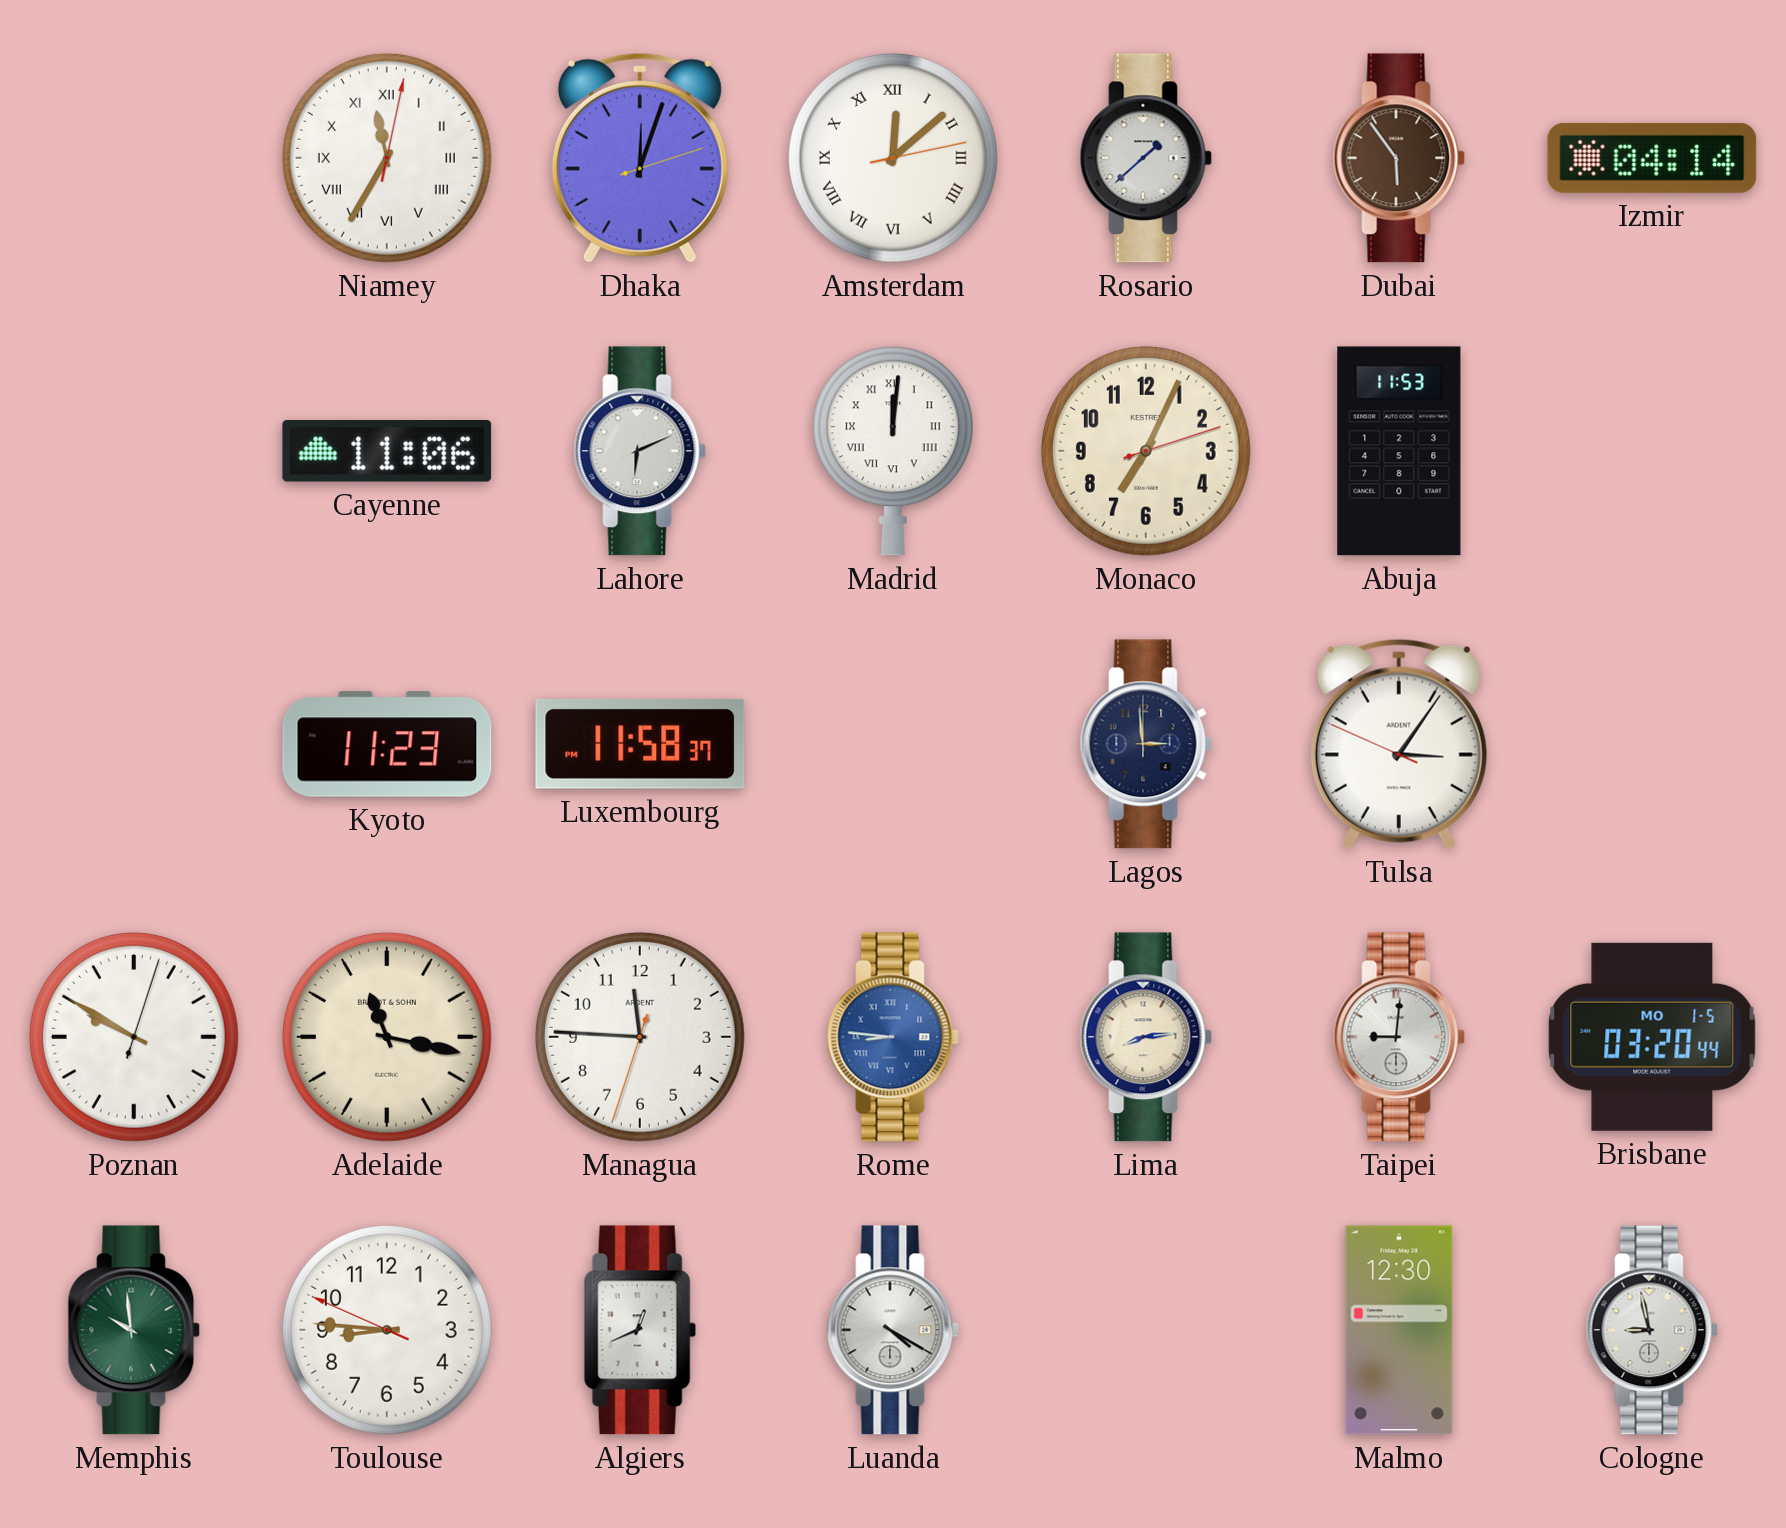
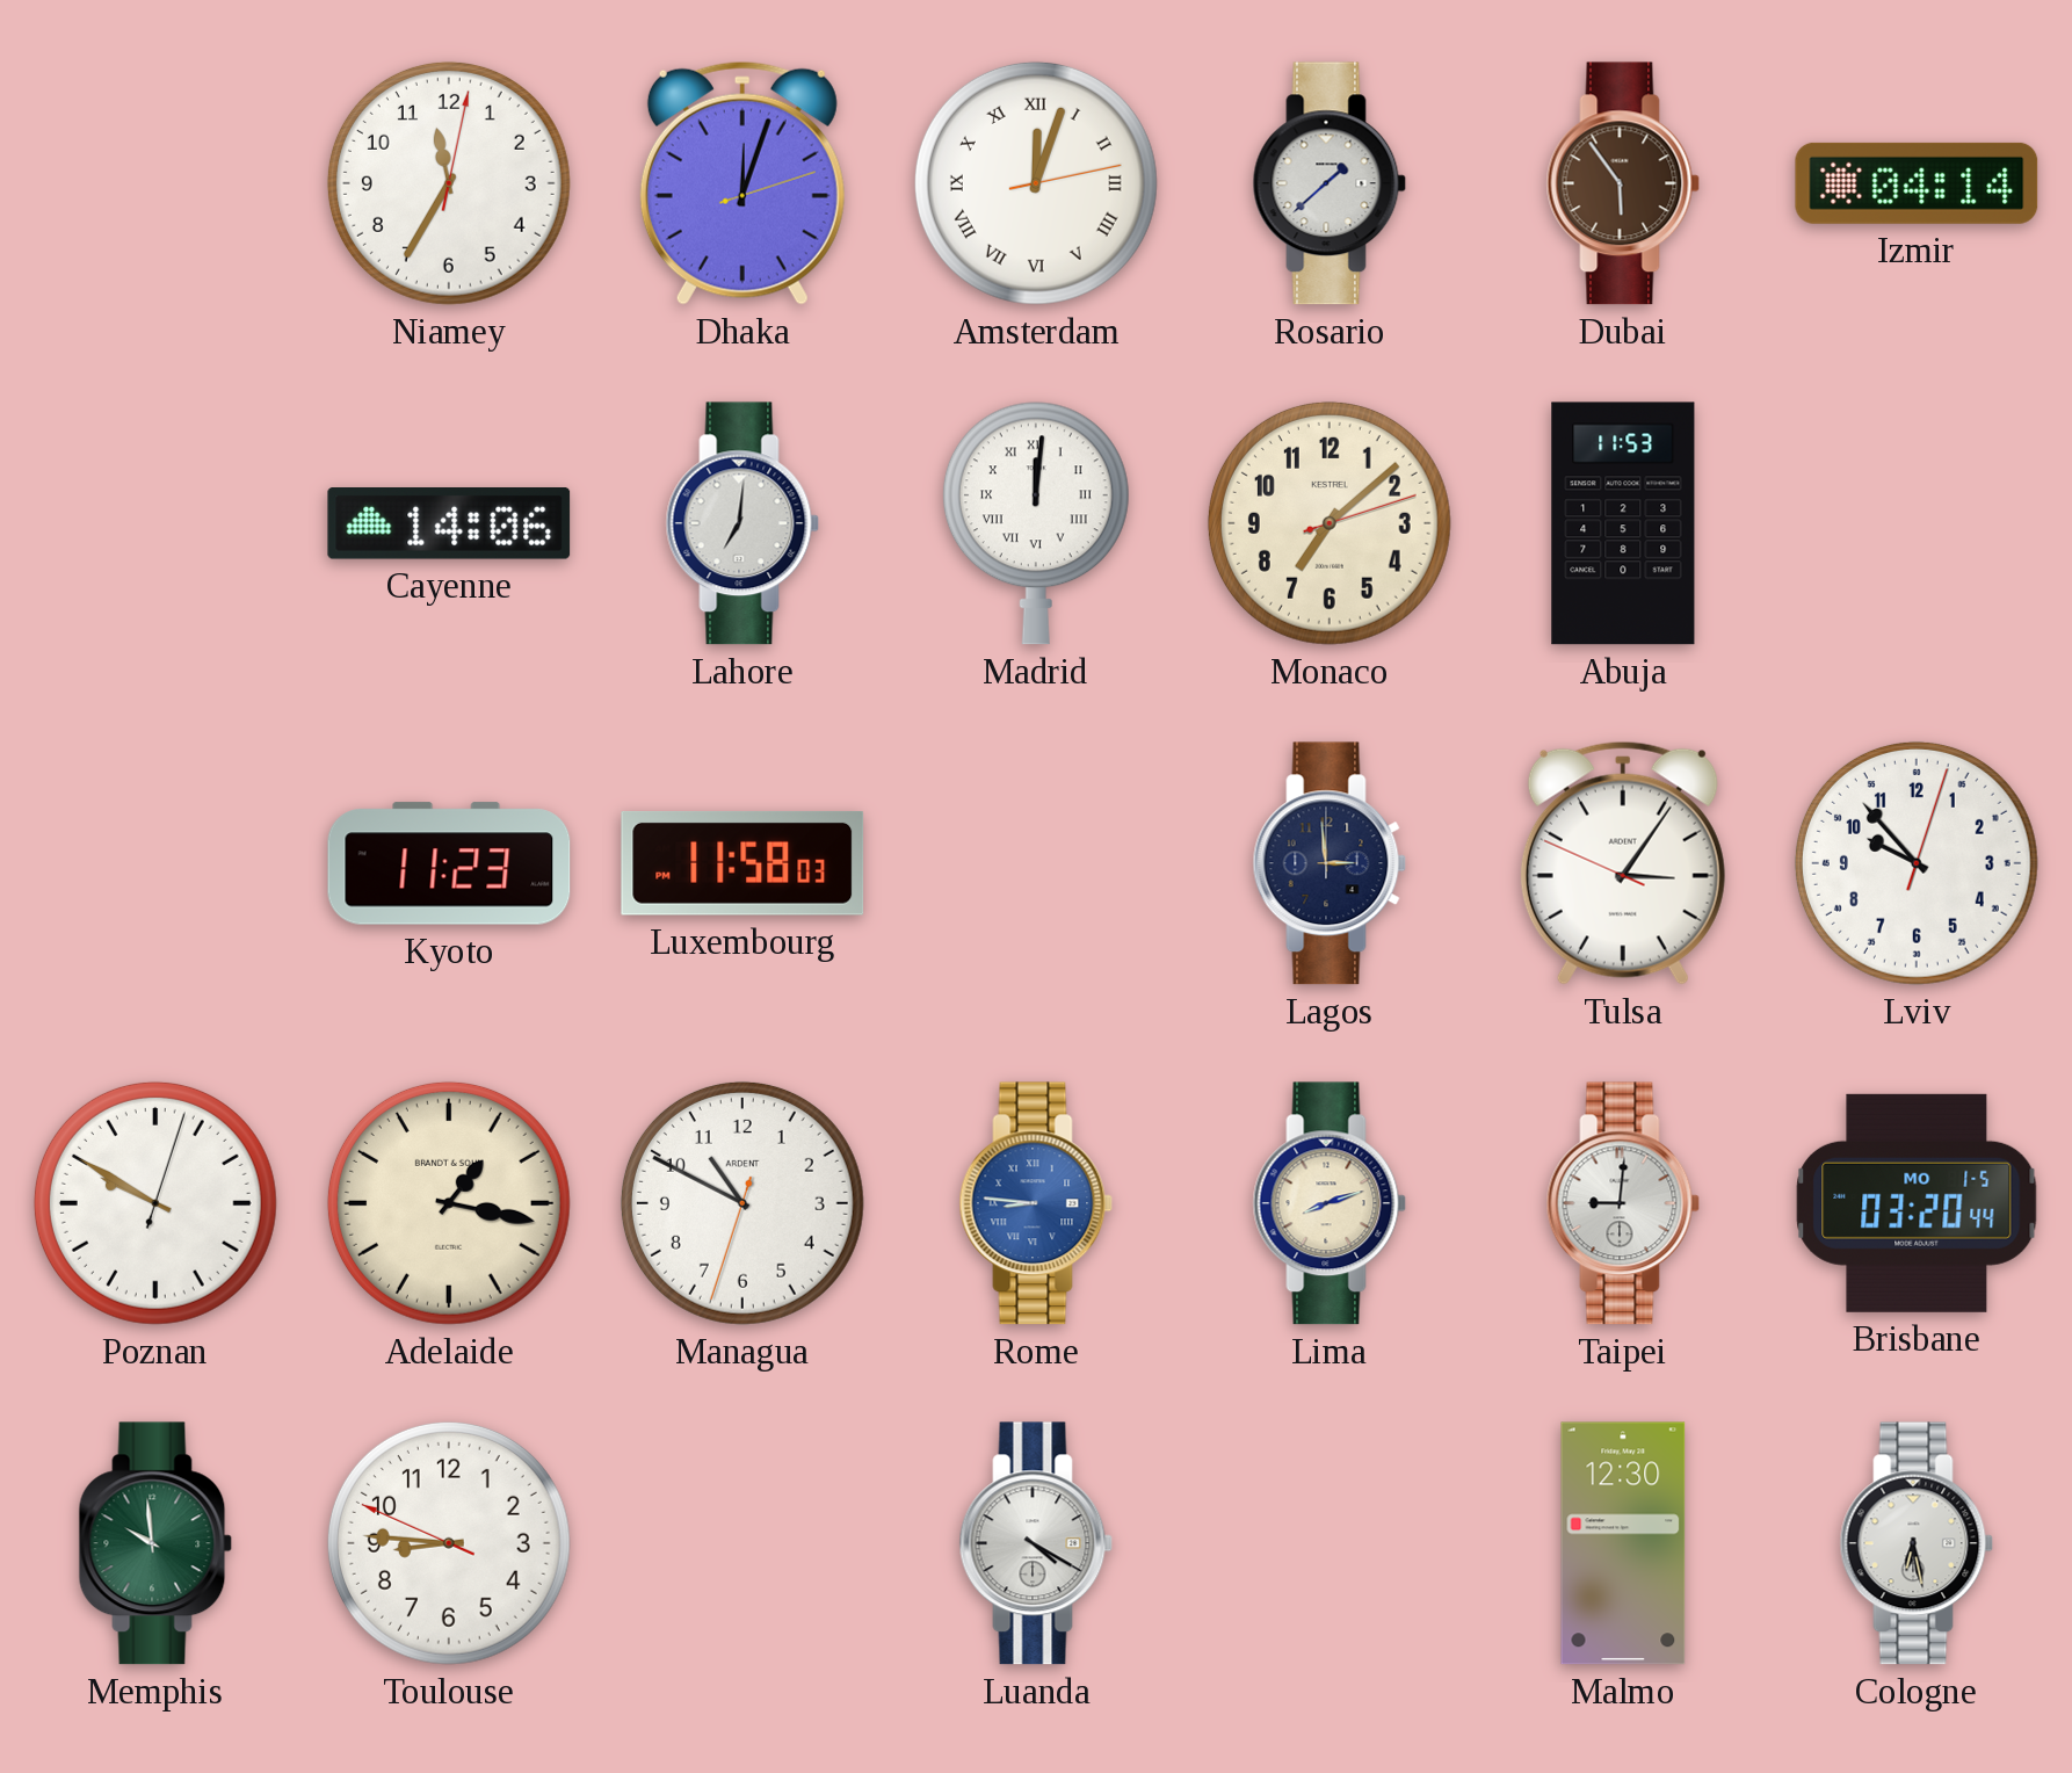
Niamey numerals: Roman -> Arabic (449, 183)
Amsterdam: 12:08 -> 12:03 (1036, 183)
Cayenne: 11:06 -> 14:06 (449, 524)
Lahore: 6:11 -> 7:01 (742, 523)
Monaco: 7:04 -> 7:08 (1330, 523)
Luxembourg: 11:58:37 -> 11:58:03 (742, 863)
Lviv: none -> 9:53 (1917, 863)
Adelaide: 11:17 -> 1:17 (449, 1203)
Managua: 11:45 -> 10:49 (742, 1203)
Lima: 8:14 -> 8:12 (1330, 1203)
Algiers: 12:41 -> none (640, 1330)
Cologne: 8:58 -> 6:28 (1917, 1543)
